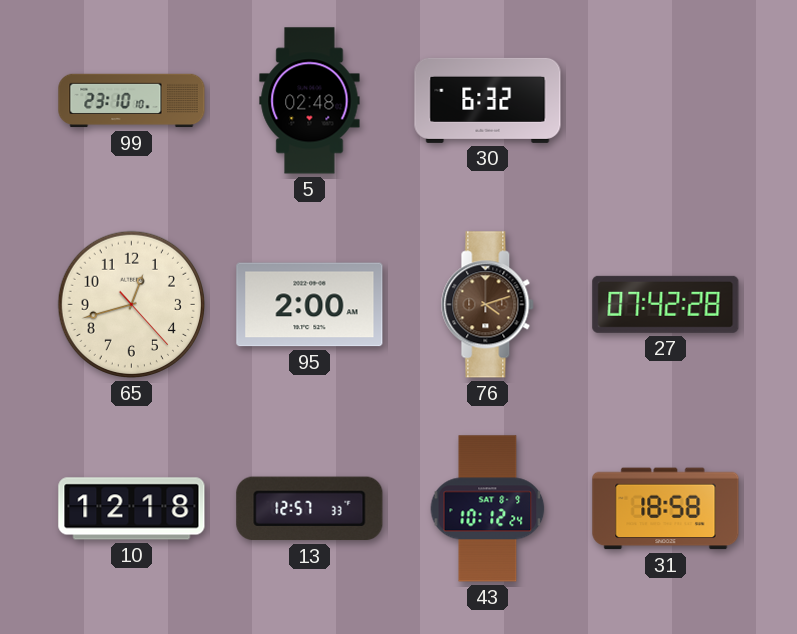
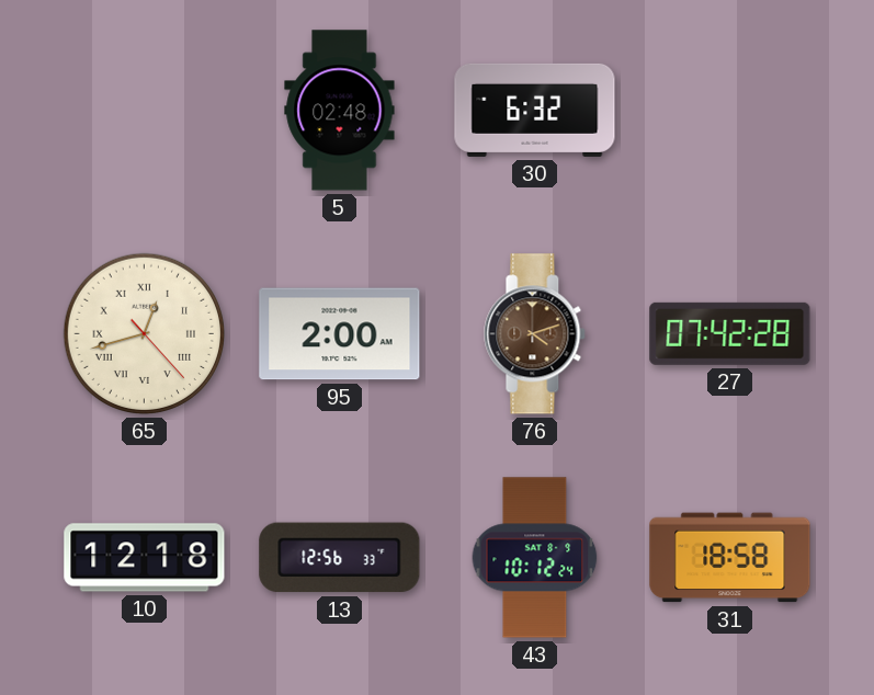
99: 23:10 -> none (132, 101)
65 numerals: Arabic -> Roman (144, 333)
13: 12:57 -> 12:56 (340, 558)
